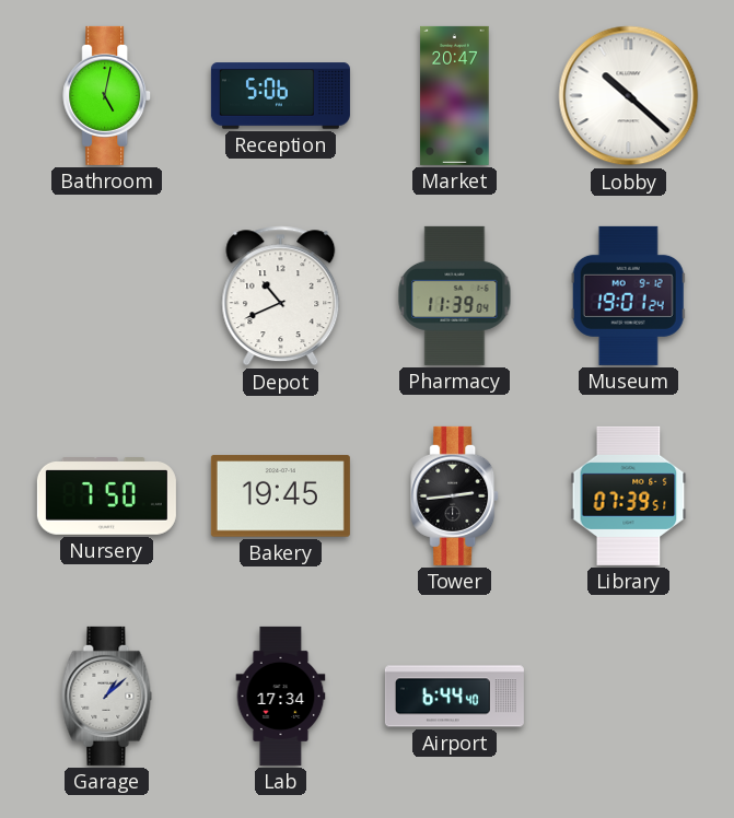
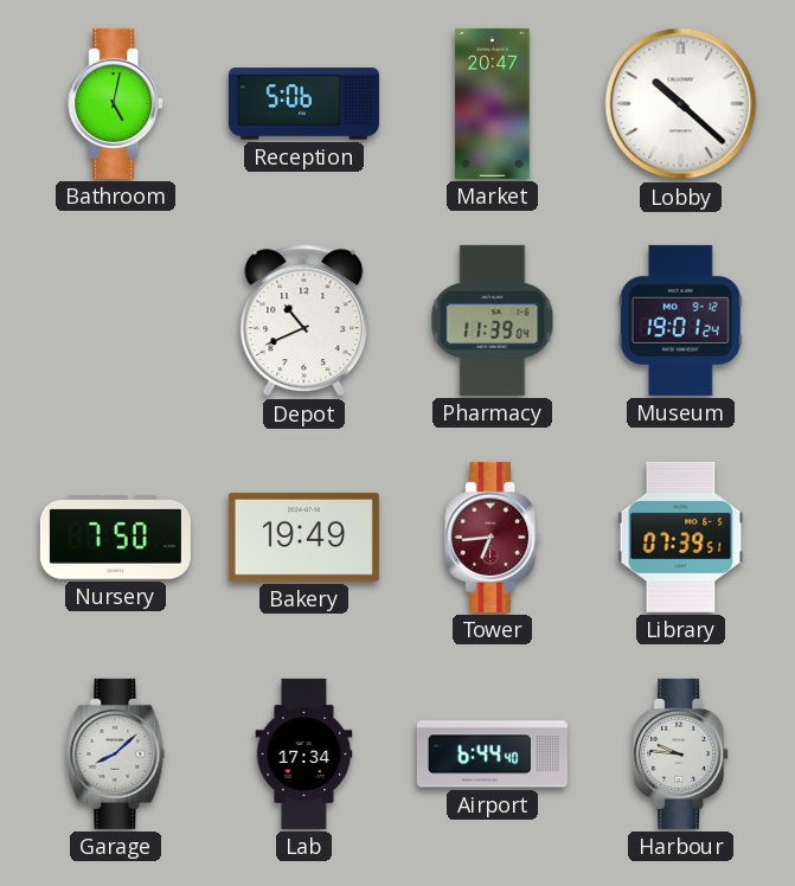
Bakery: 19:45 -> 19:49 (303, 538)
Tower: 2:44 -> 6:44 (493, 537)
Tower dial: black -> burgundy (493, 537)
Garage: 1:08 -> 8:08 (116, 753)
Harbour: none -> 9:46 (681, 753)
